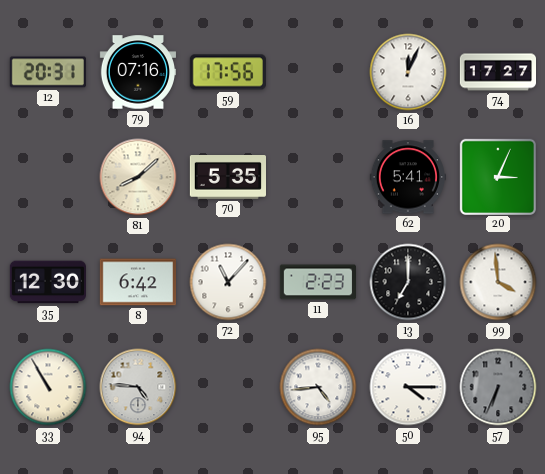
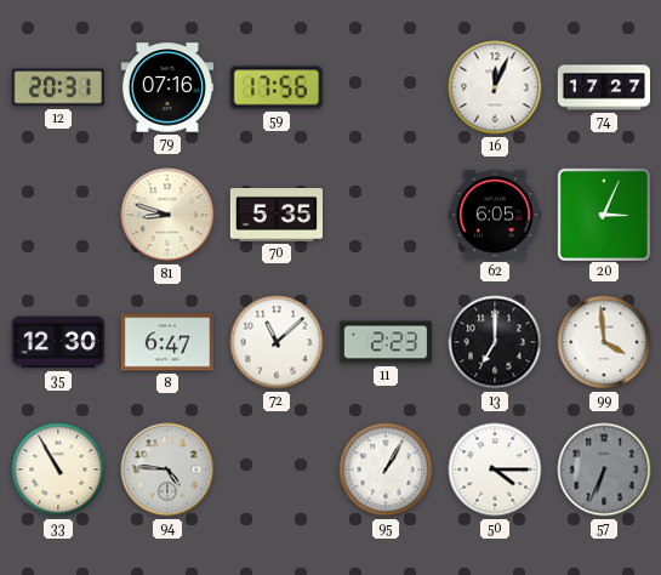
81: 8:08 -> 8:48 (167, 215)
62: 5:41 -> 6:05 (494, 215)
8: 6:42 -> 6:47 (166, 342)
72: 11:07 -> 11:08 (277, 342)
95: 4:44 -> 1:05 (386, 469)
